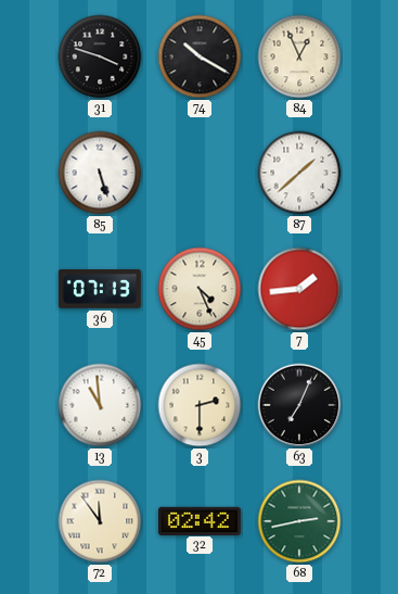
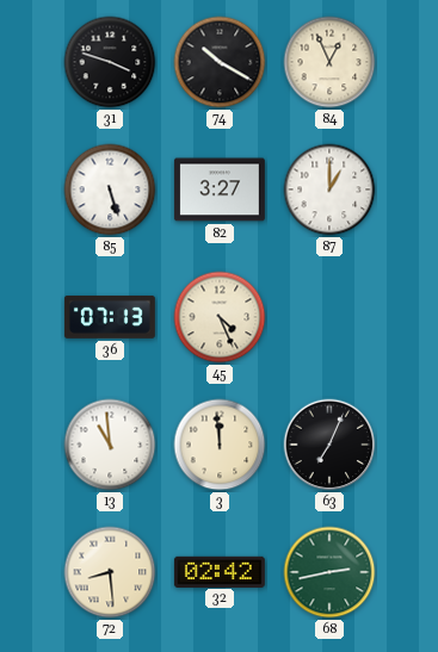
82: none -> 3:27 (220, 190)
87: 1:38 -> 1:00 (329, 190)
7: 1:44 -> none (299, 289)
3: 2:30 -> 11:59 (220, 445)
72: 11:54 -> 8:29 (110, 572)
